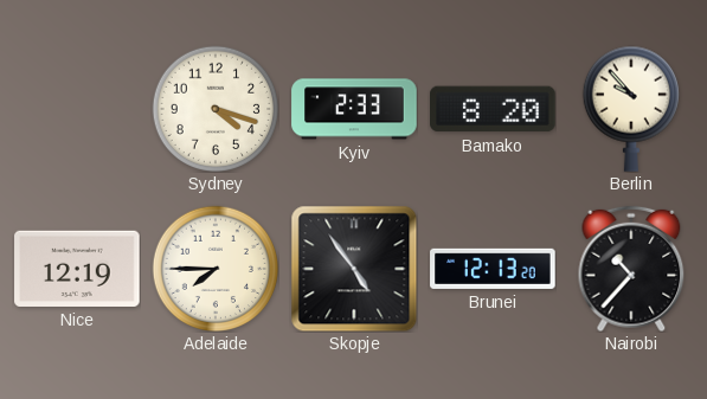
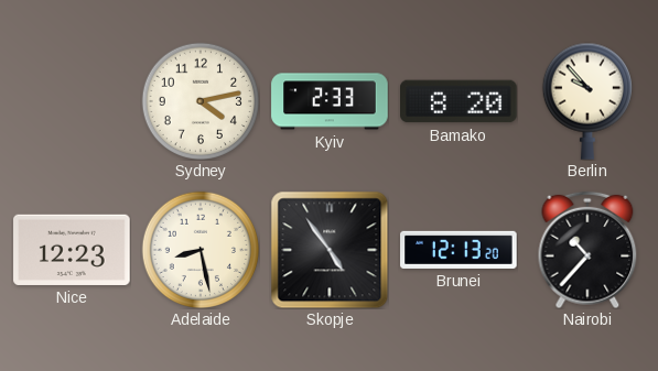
Sydney: 4:18 -> 4:13 (199, 100)
Nice: 12:19 -> 12:23 (72, 250)
Adelaide: 7:45 -> 8:28 (199, 249)
